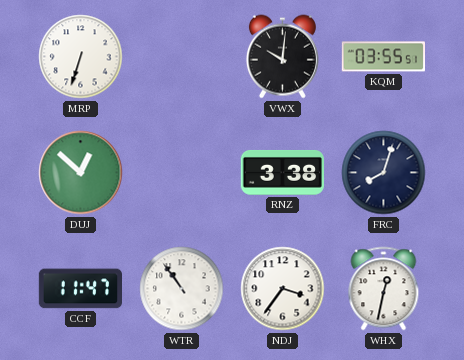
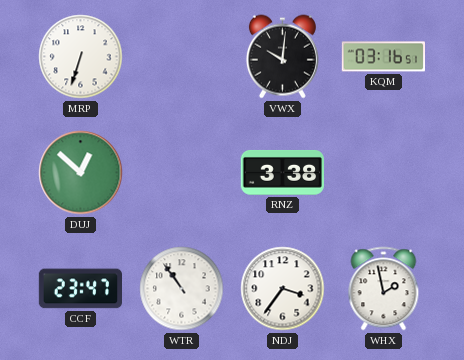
KQM: 03:55 -> 03:16 (383, 57)
FRC: 8:03 -> none (384, 173)
CCF: 11:47 -> 23:47 (81, 289)
WHX: 12:32 -> 1:58 (384, 289)
